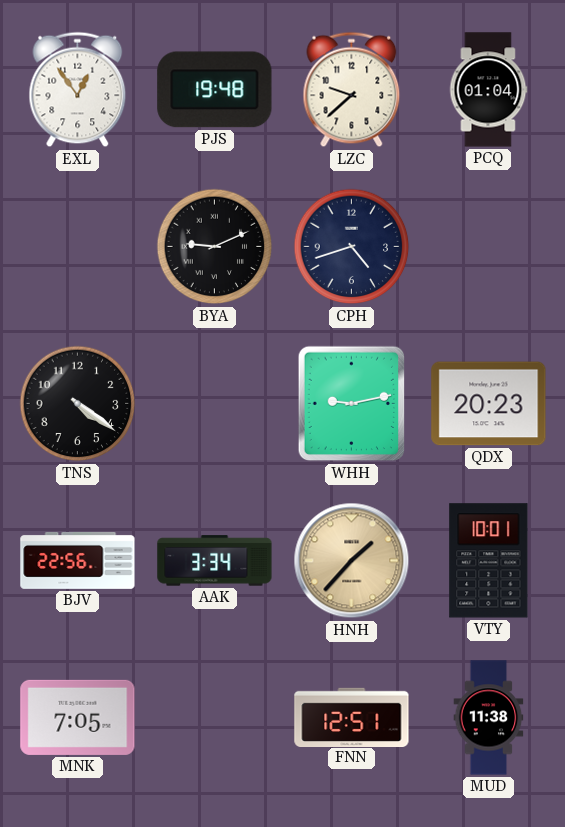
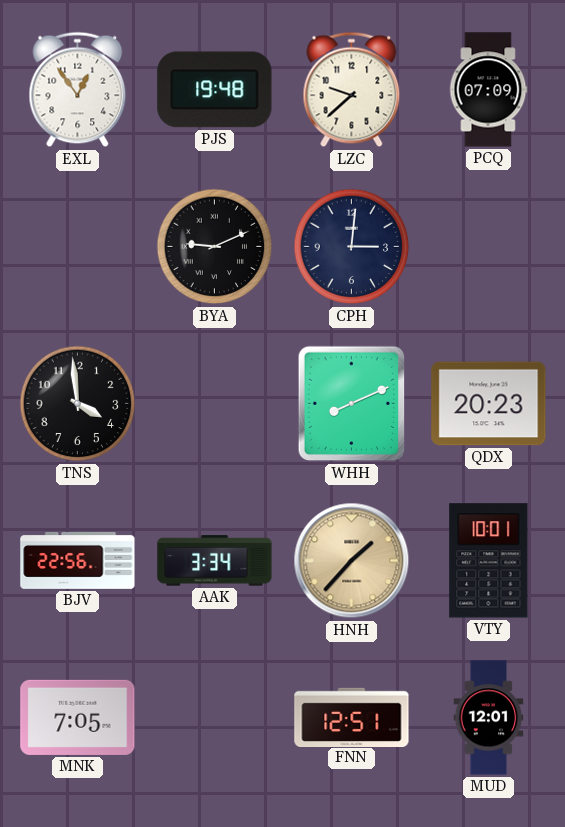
PCQ: 01:04 -> 07:09 (488, 90)
CPH: 4:42 -> 3:01 (352, 247)
TNS: 4:21 -> 3:59 (78, 404)
WHH: 9:13 -> 8:11 (352, 404)
MUD: 11:38 -> 12:01 (489, 718)
